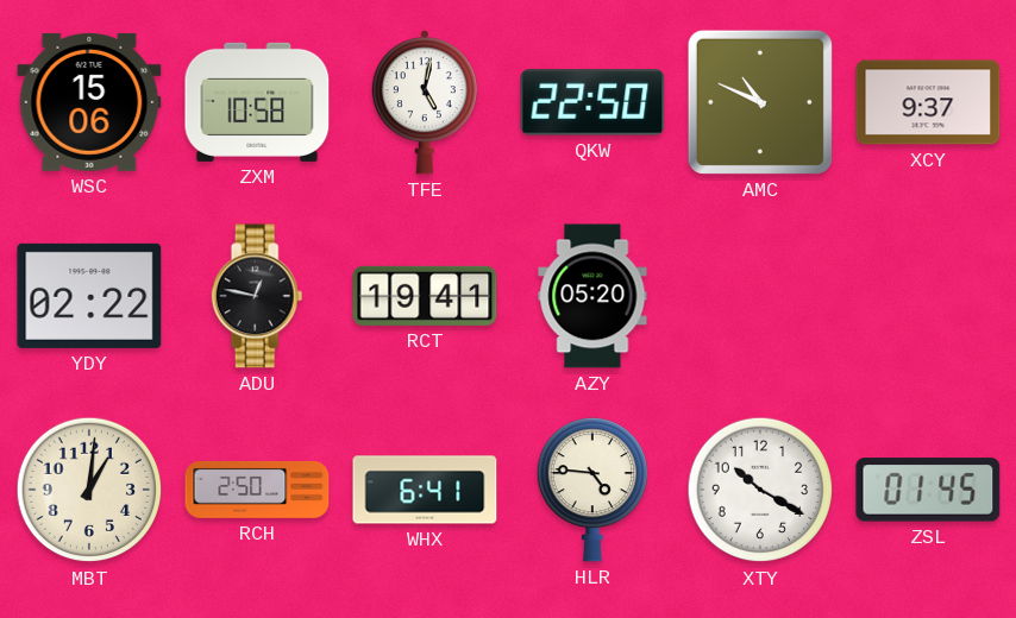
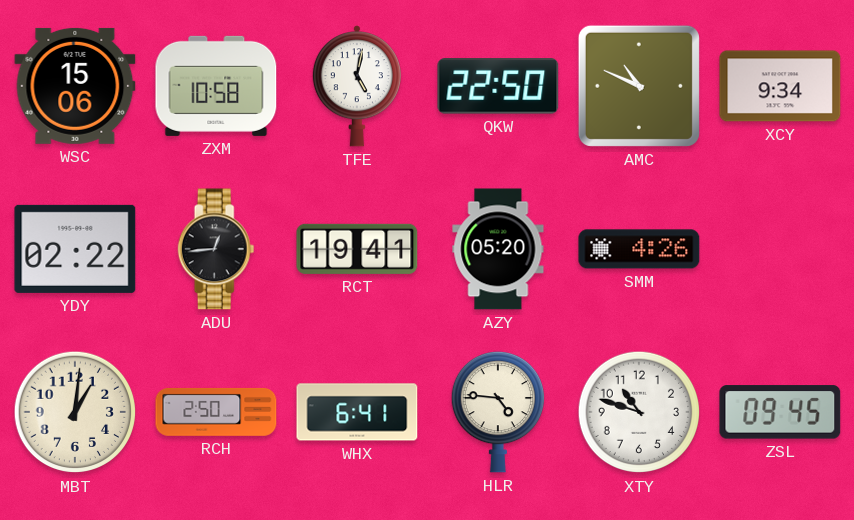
XCY: 9:37 -> 9:34 (780, 86)
ADU: 12:47 -> 12:44 (216, 249)
SMM: none -> 4:26 (639, 249)
XTY: 10:20 -> 10:48 (639, 412)
ZSL: 01:45 -> 09:45 (780, 412)
